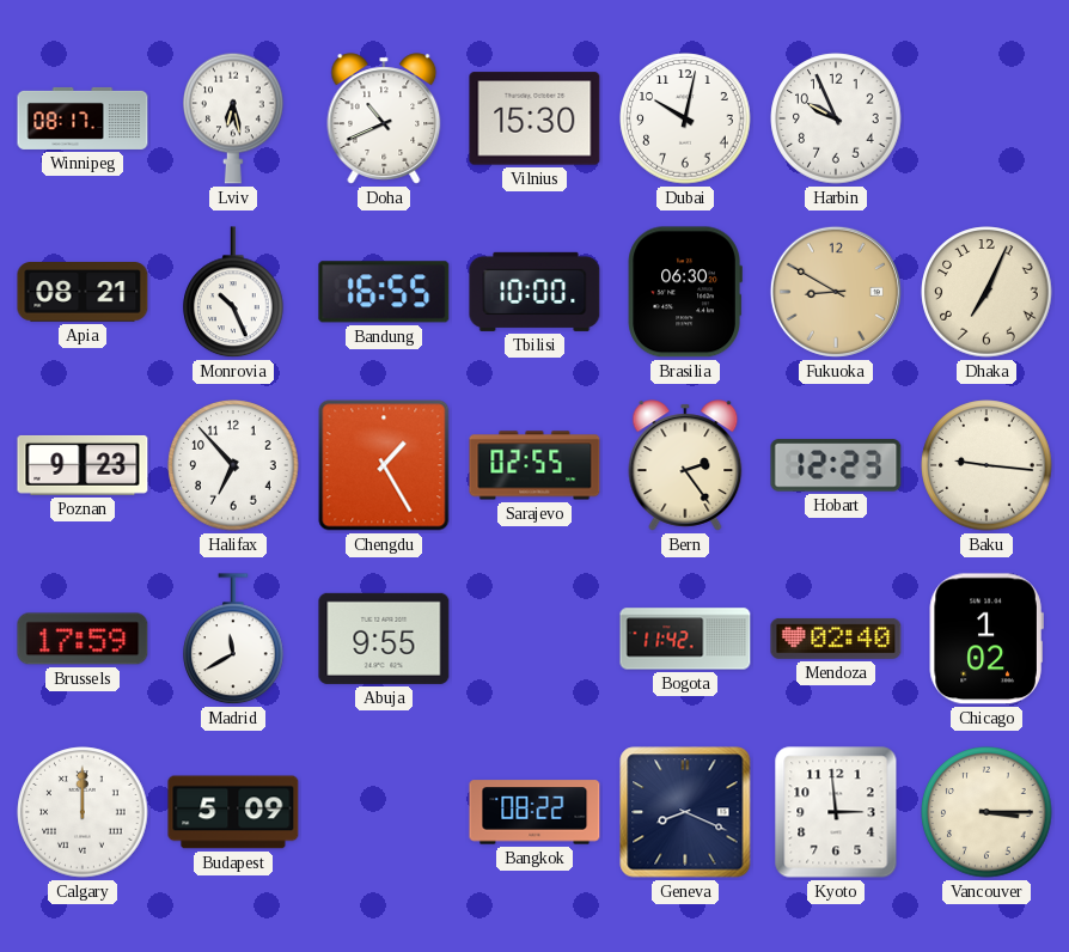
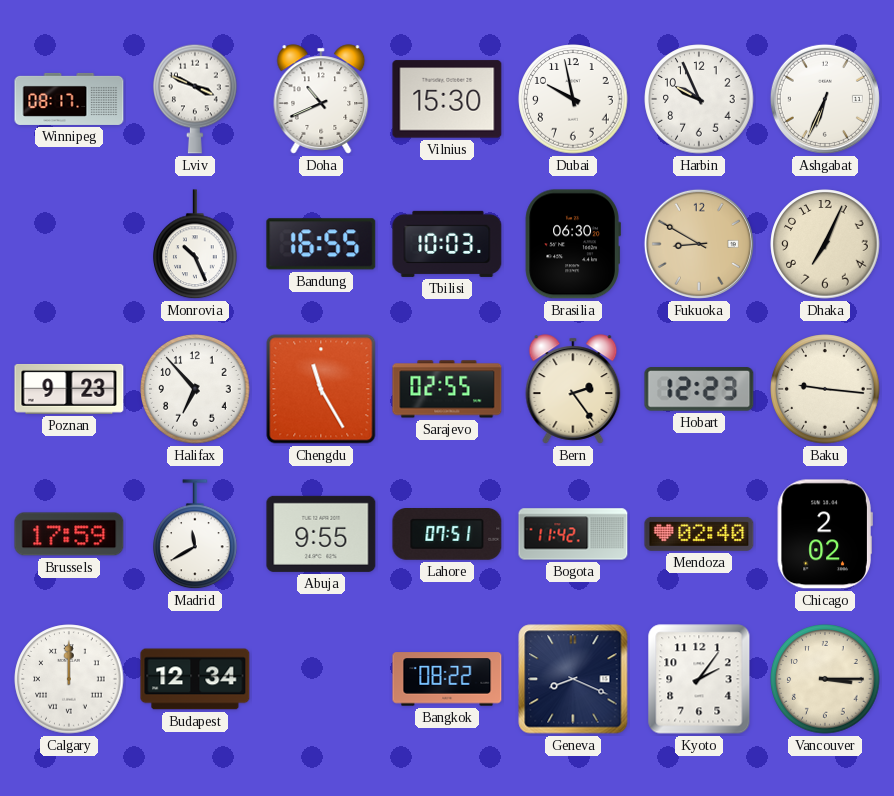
Lviv: 6:28 -> 3:49 (196, 99)
Dubai: 10:02 -> 9:58 (573, 99)
Ashgabat: none -> 6:34 (825, 99)
Apia: 08:21 -> none (83, 293)
Tbilisi: 10:00 -> 10:03 (447, 244)
Chengdu: 1:25 -> 11:25 (321, 389)
Lahore: none -> 07:51 (447, 535)
Chicago: 1:02 -> 2:02 (825, 534)
Budapest: 5:09 -> 12:34 (195, 679)
Kyoto: 2:59 -> 2:06 (699, 679)
